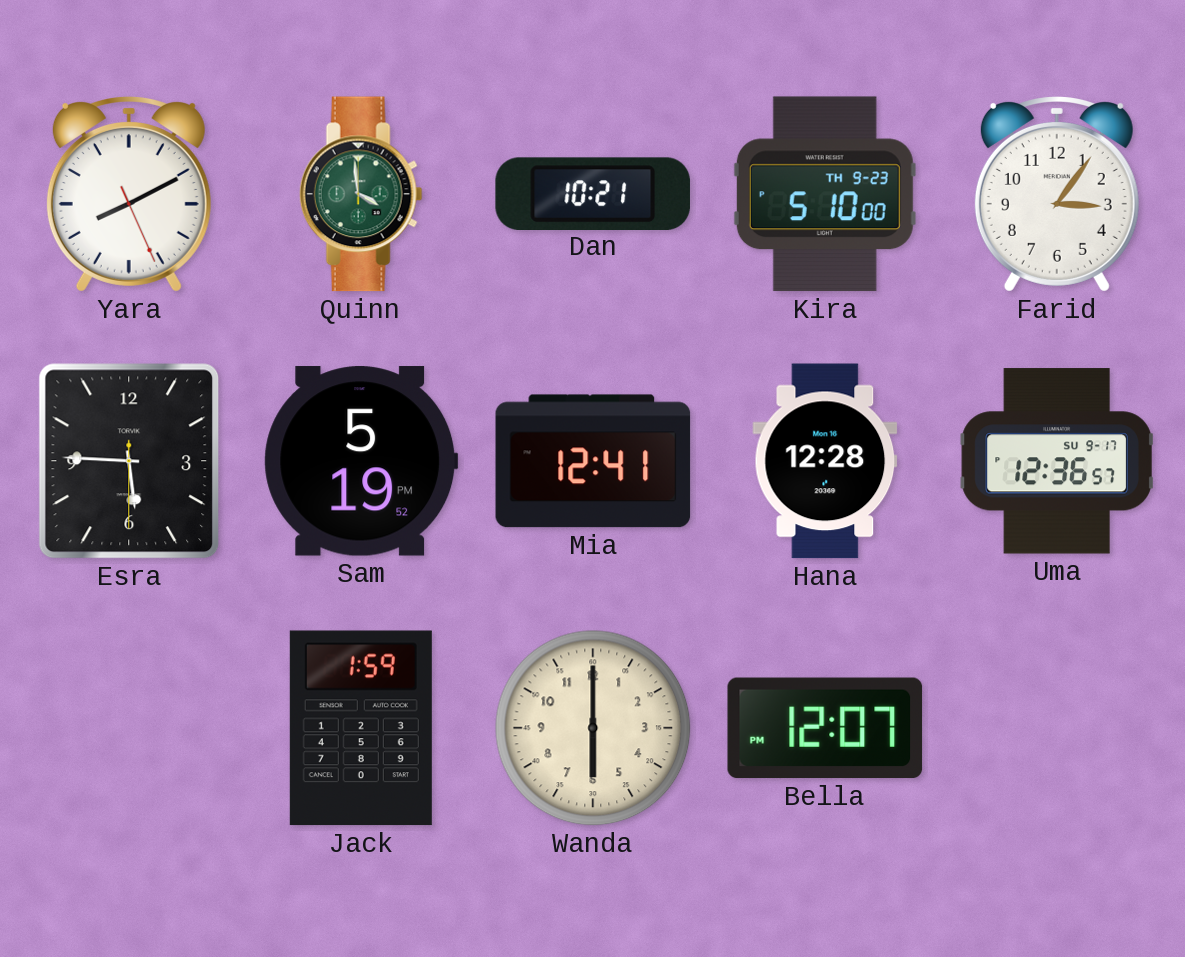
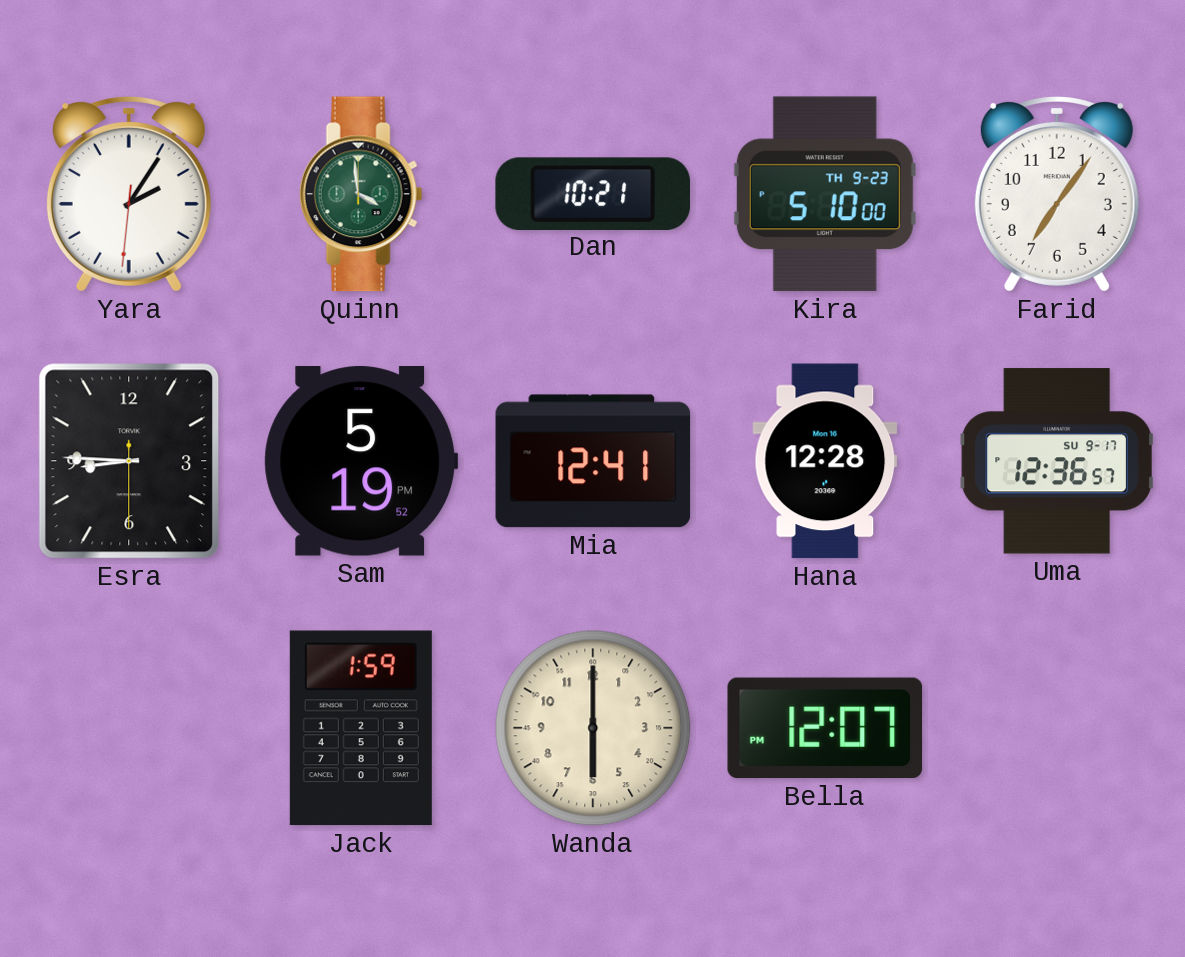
Yara: 8:10 -> 2:05 (129, 195)
Farid: 3:06 -> 7:06 (1057, 195)
Esra: 5:45 -> 8:45 (129, 461)
